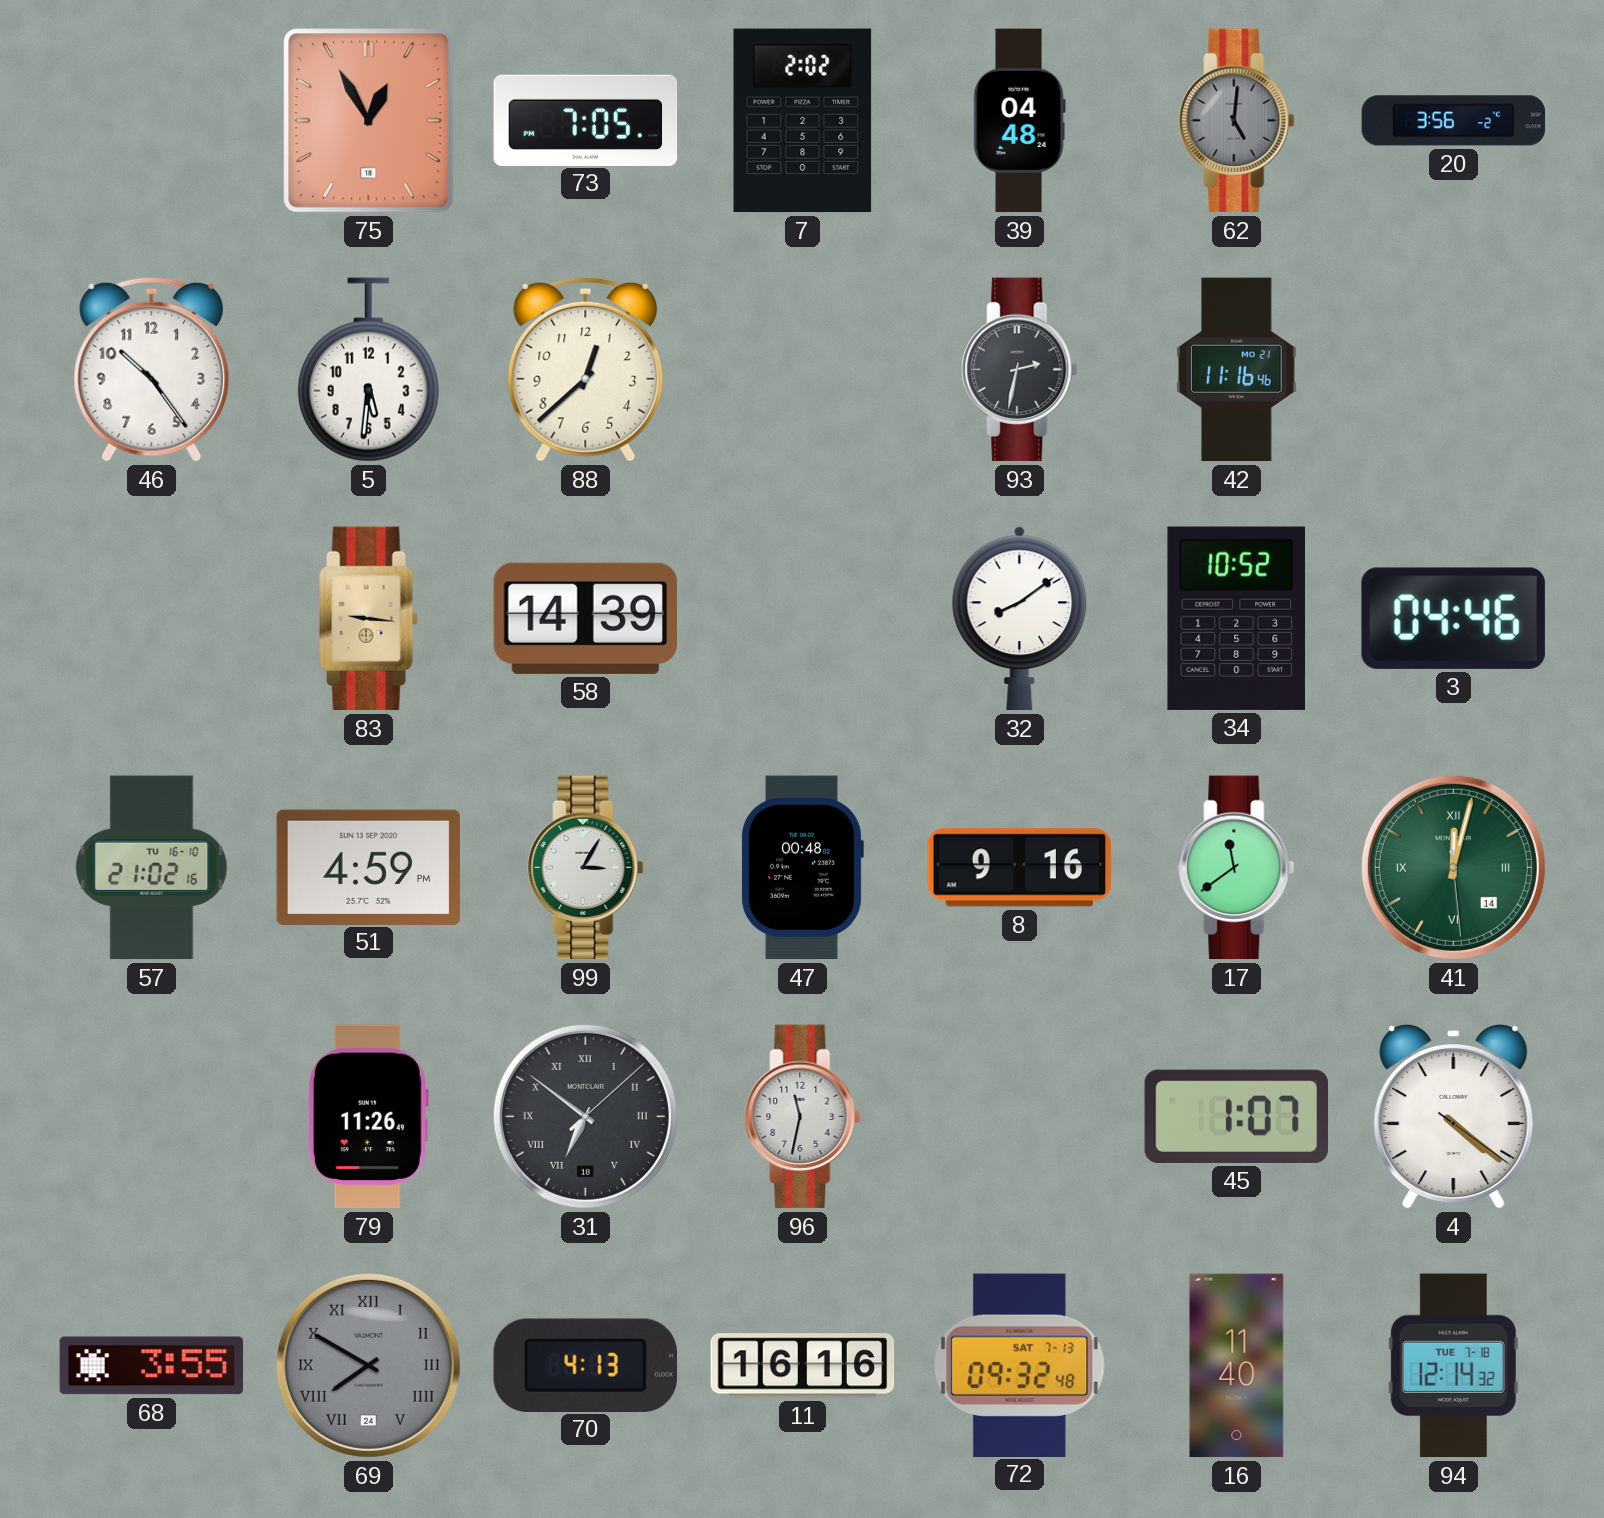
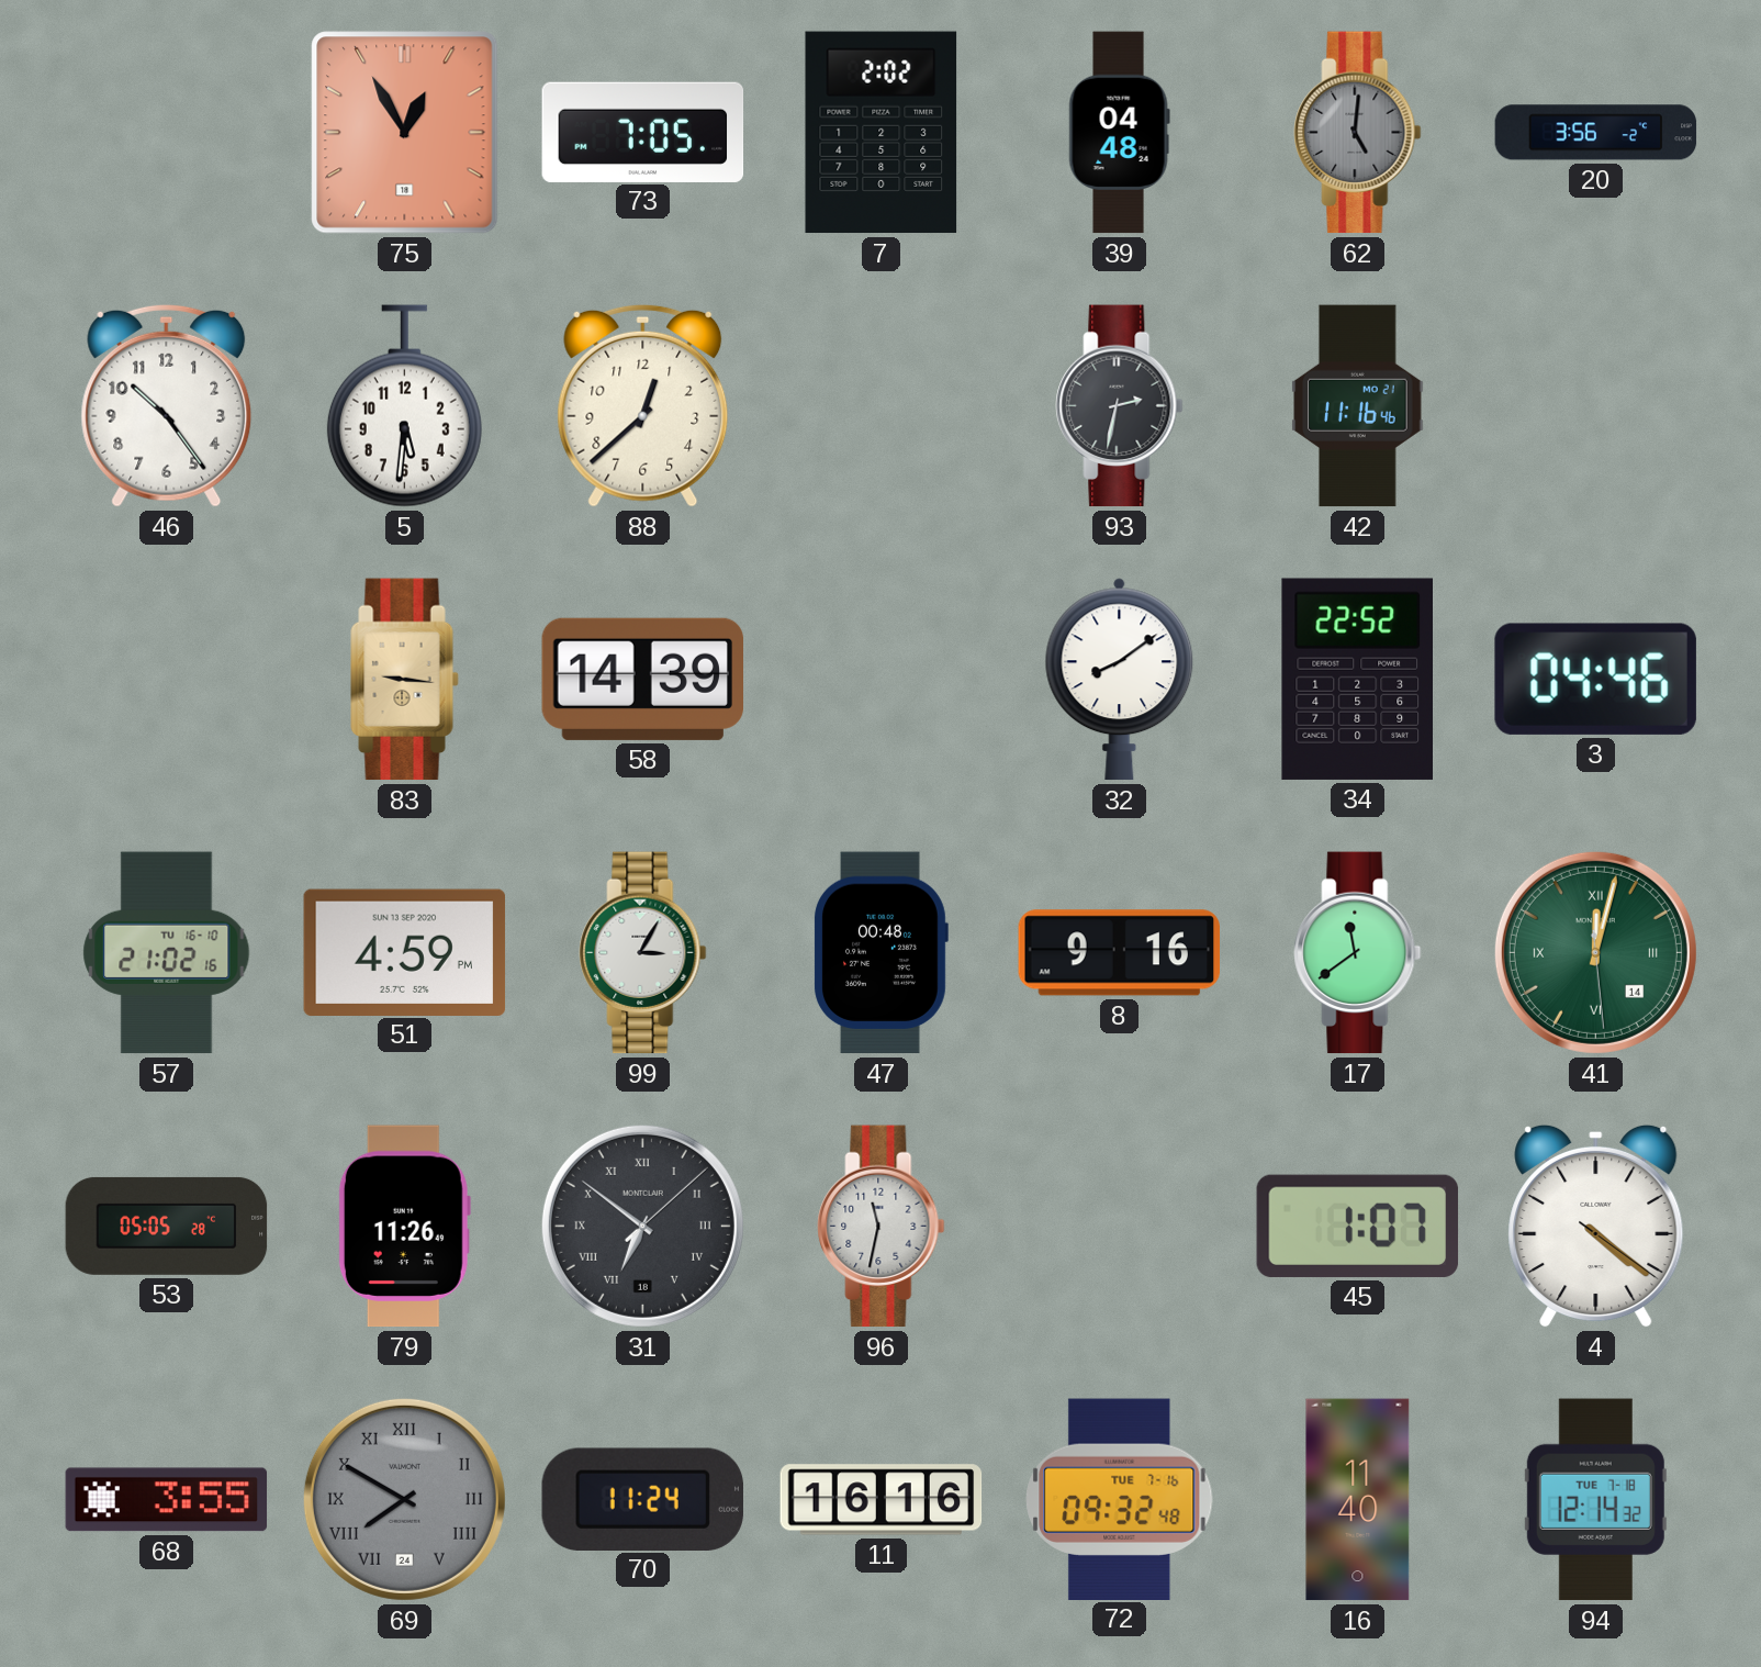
34: 10:52 -> 22:52 (1357, 679)
53: none -> 05:05 (167, 1226)
70: 4:13 -> 11:24 (642, 1499)
72 date: SAT 7-13 -> TUE 7-16 (1120, 1499)
